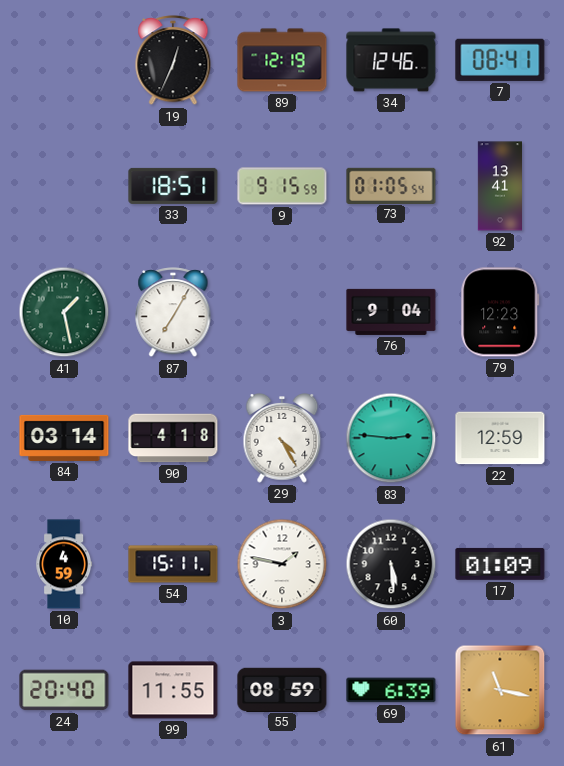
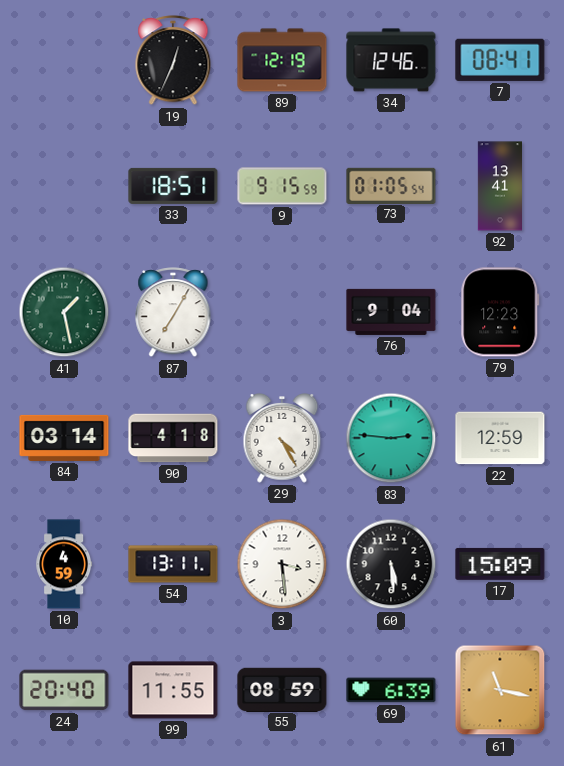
54: 15:11 -> 13:11 (173, 564)
3: 1:47 -> 3:29 (282, 564)
17: 01:09 -> 15:09 (500, 564)
